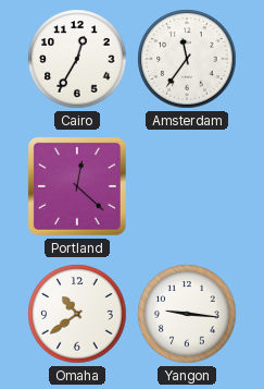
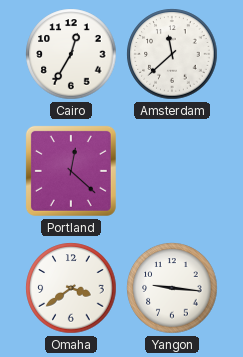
Amsterdam: 11:36 -> 11:38 (172, 54)
Omaha: 10:39 -> 3:39 (71, 288)
